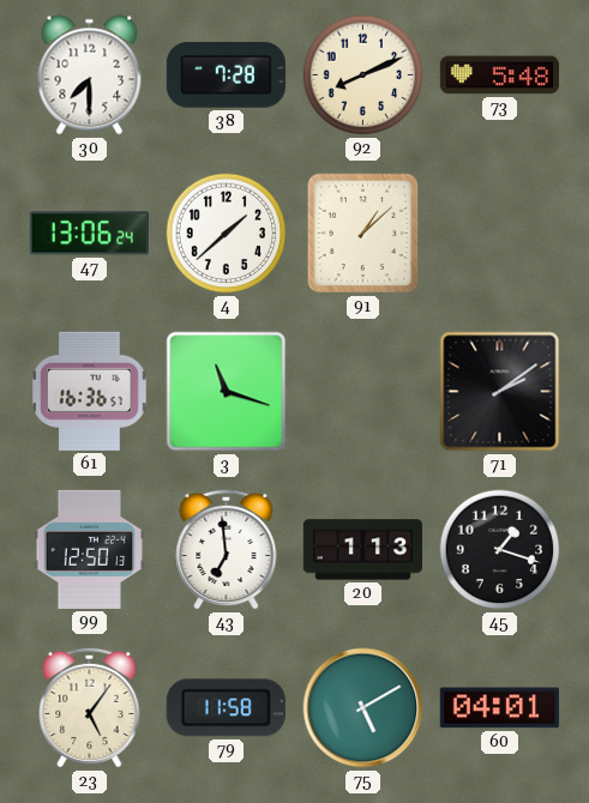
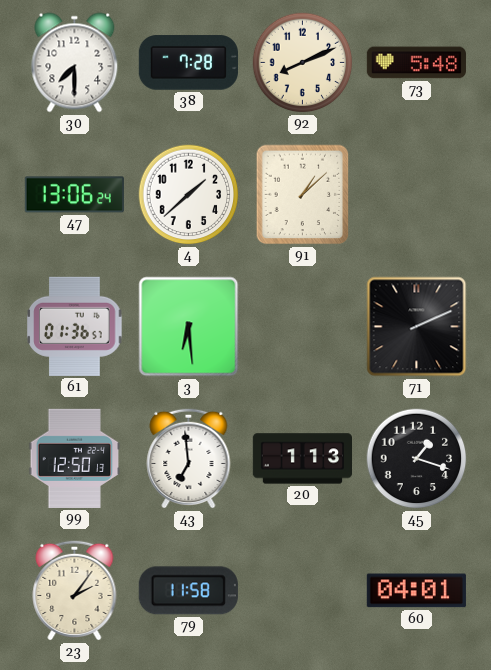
61: 16:36 -> 01:36 (75, 326)
3: 11:18 -> 6:29 (189, 327)
71: 2:09 -> 2:11 (417, 327)
23: 5:06 -> 2:06 (75, 590)
75: 5:10 -> none (363, 708)
